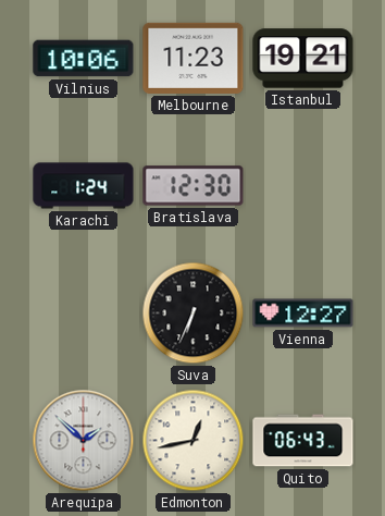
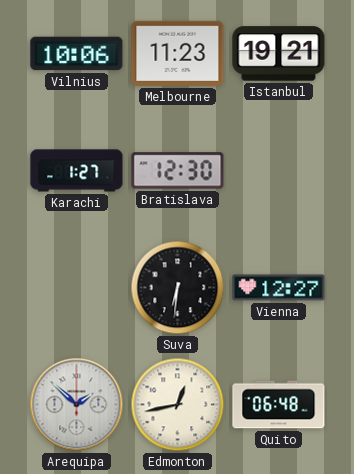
Karachi: 1:24 -> 1:27 (77, 171)
Suva: 6:34 -> 6:31 (178, 288)
Quito: 06:43 -> 06:48 (279, 405)
